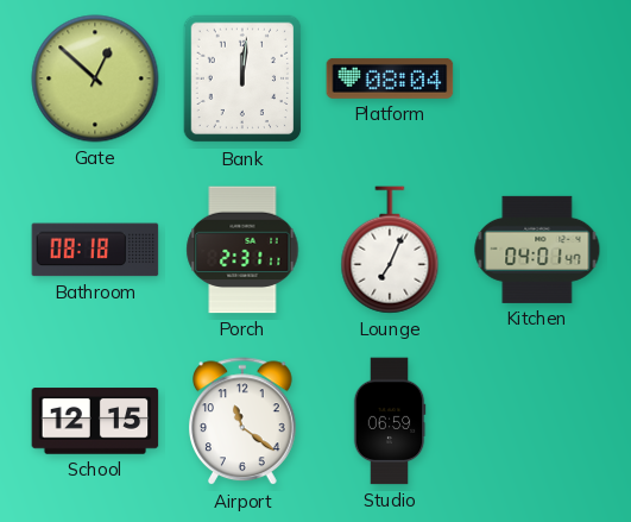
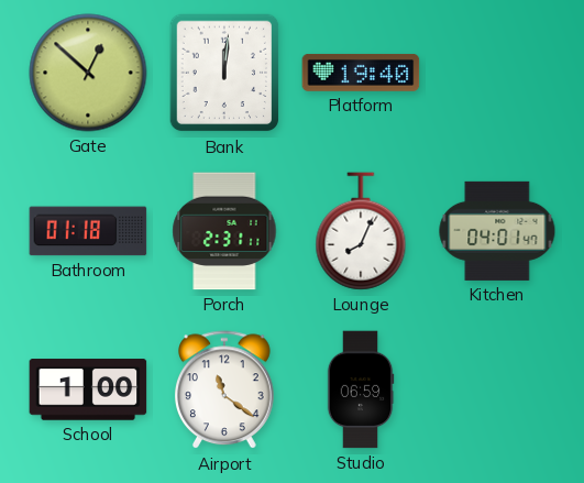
Platform: 08:04 -> 19:40 (361, 73)
Bathroom: 08:18 -> 01:18 (88, 231)
Lounge: 7:04 -> 8:04 (361, 231)
School: 12:15 -> 1:00 (88, 389)
